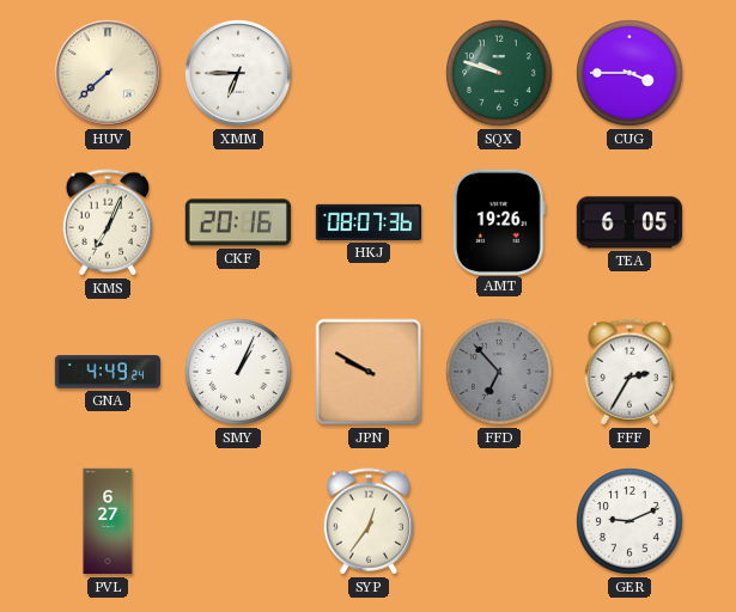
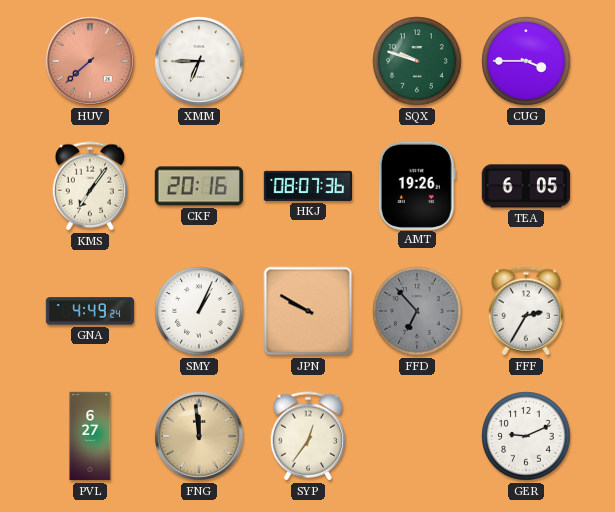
HUV dial: cream -> salmon (90, 61)
KMS: 7:04 -> 7:06 (89, 186)
FNG: none -> 11:59 (199, 436)
